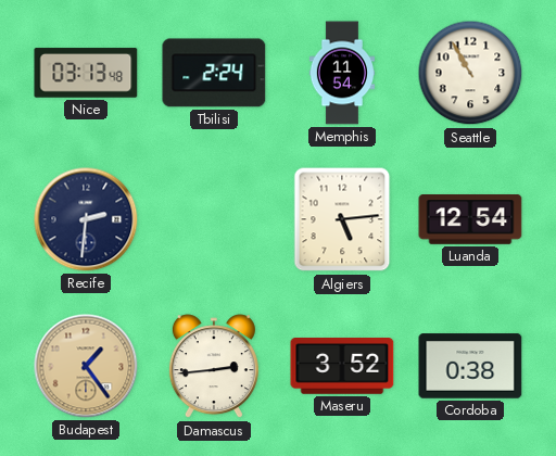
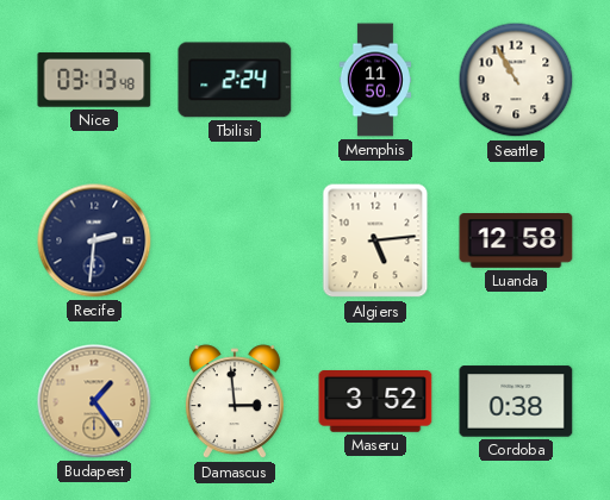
Memphis: 11:54 -> 11:50 (374, 80)
Luanda: 12:54 -> 12:58 (516, 240)
Damascus: 2:44 -> 2:59 (235, 402)
